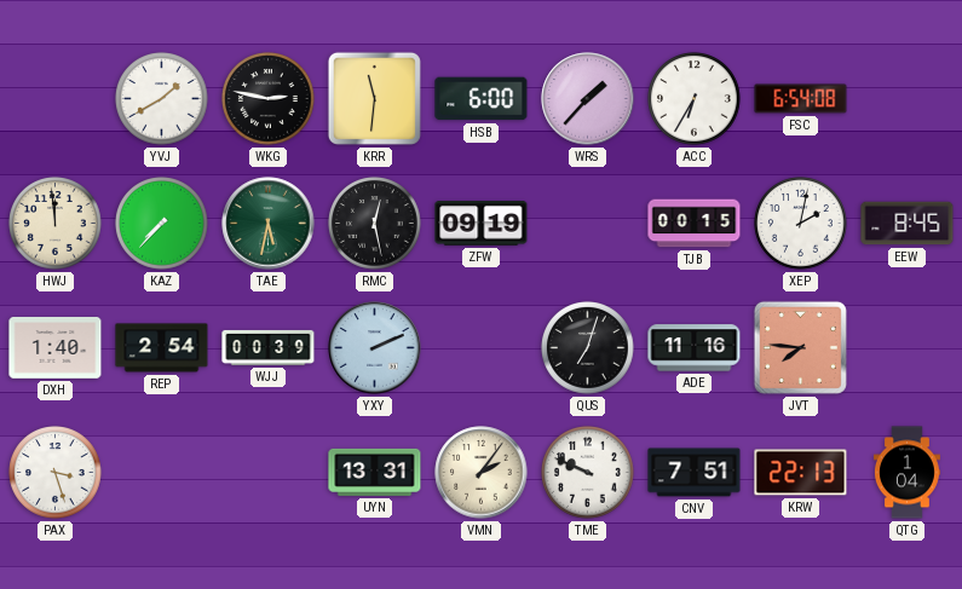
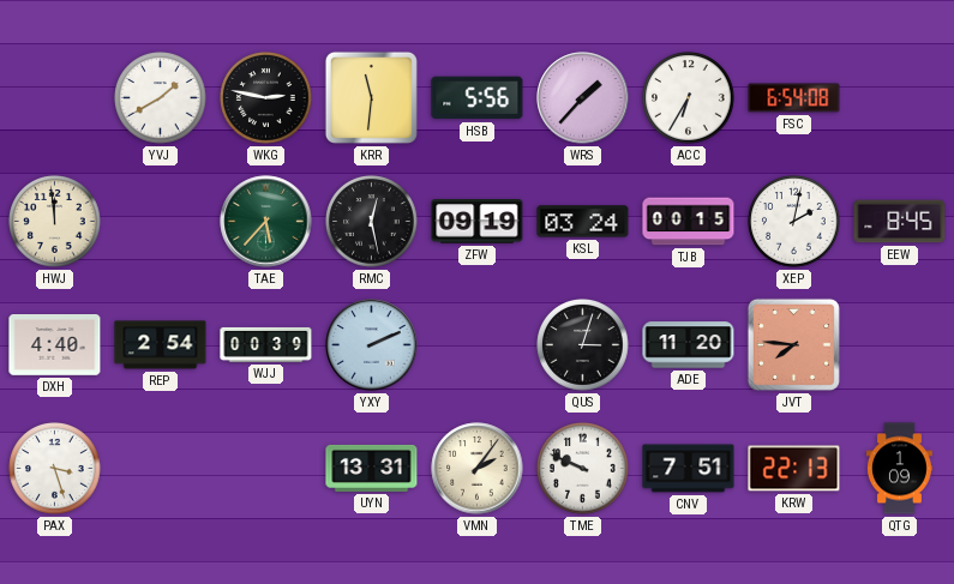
HSB: 6:00 -> 5:56 (478, 98)
KAZ: 7:37 -> none (162, 224)
TAE: 5:32 -> 5:37 (266, 222)
KSL: none -> 03:24 (583, 222)
DXH: 1:40 -> 4:40 (55, 345)
QUS: 7:03 -> 3:03 (583, 345)
ADE: 11:16 -> 11:20 (689, 345)
QTG: 1:04 -> 1:09 (899, 469)
